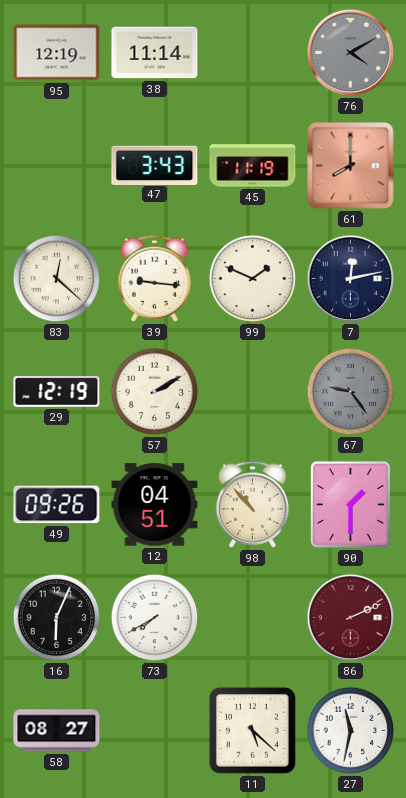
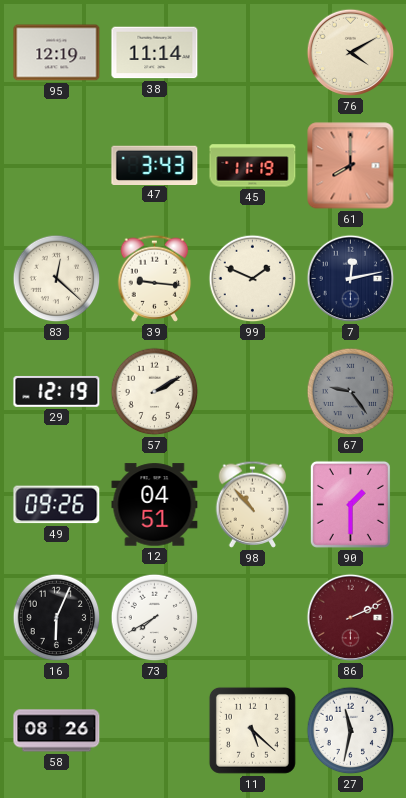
76 dial: grey -> cream (351, 53)
58: 08:27 -> 08:26 (57, 731)
